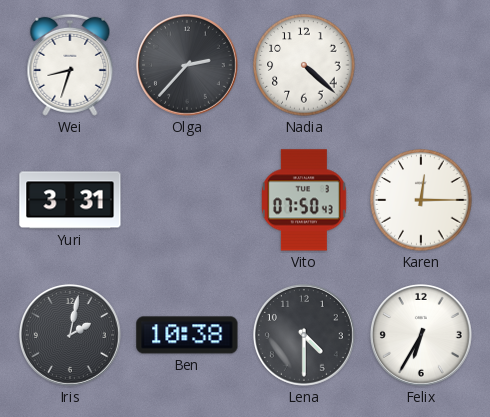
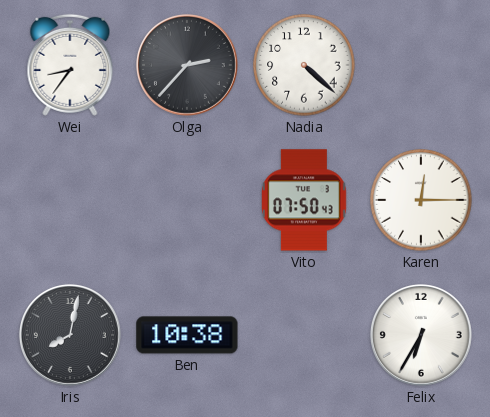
Wei: 8:33 -> 8:36 (70, 65)
Yuri: 3:31 -> none (70, 200)
Iris: 2:02 -> 8:02 (70, 335)
Lena: 4:30 -> none (304, 335)
